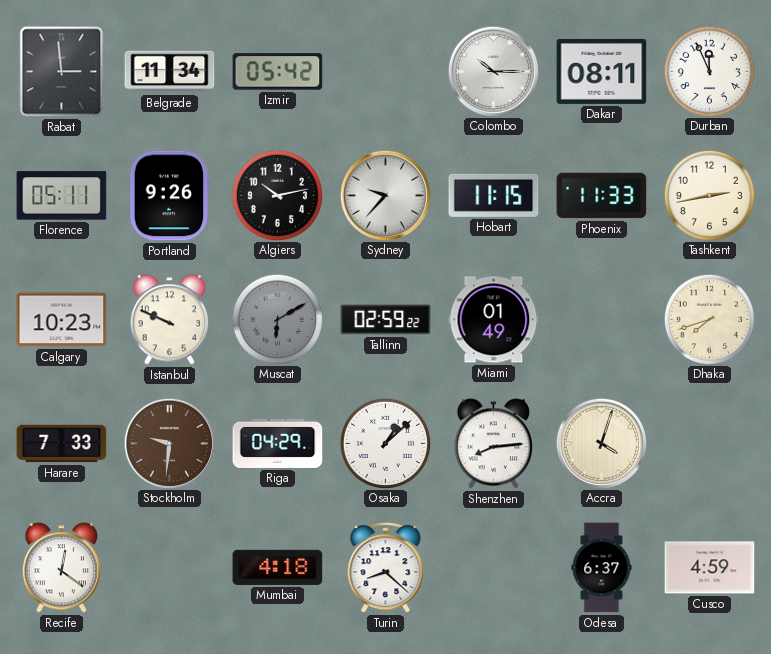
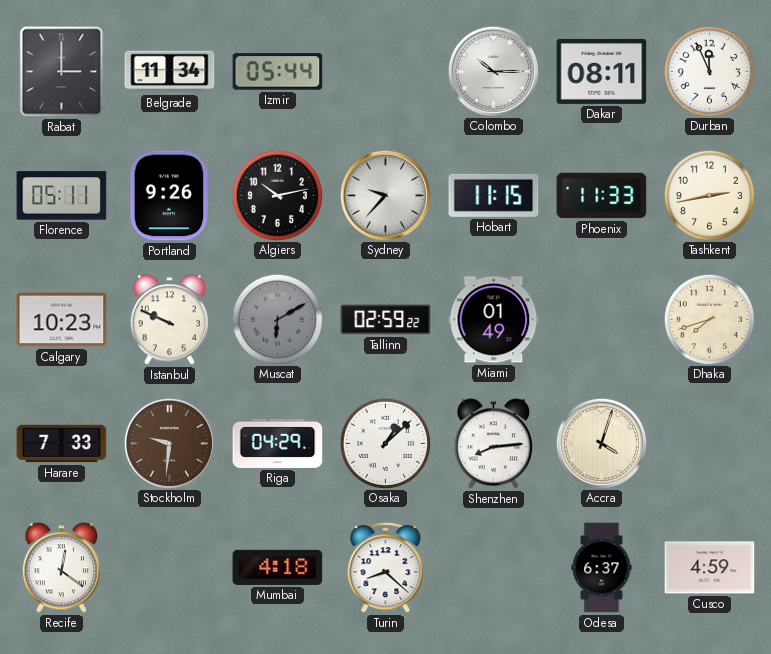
Rabat: 2:59 -> 3:00 (62, 72)
Izmir: 05:42 -> 05:44 (278, 72)
